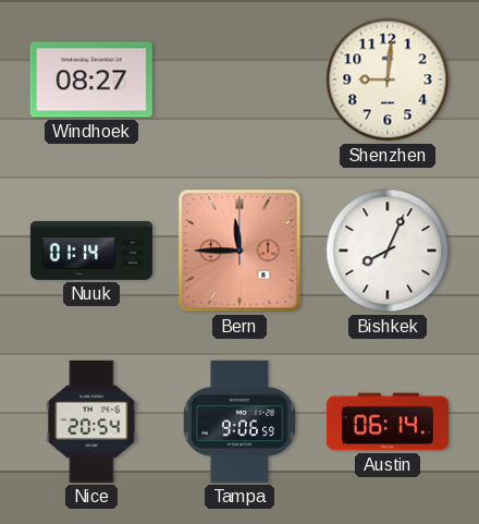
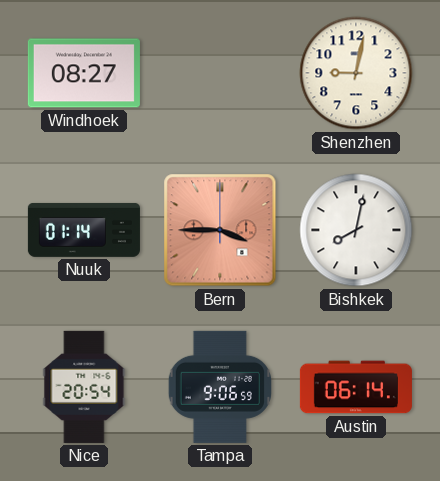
Shenzhen: 9:01 -> 9:02 (356, 73)
Bern: 11:45 -> 3:45 (220, 230)
Bishkek: 8:04 -> 8:02 (356, 230)
